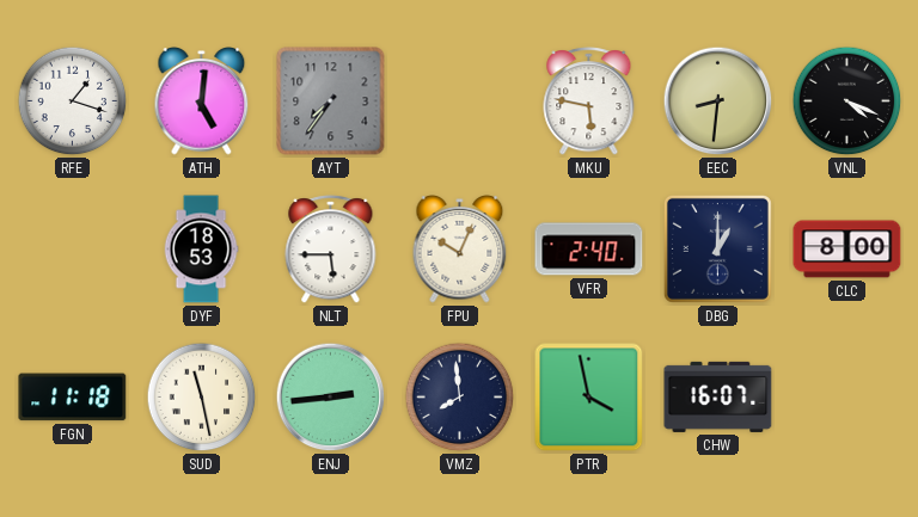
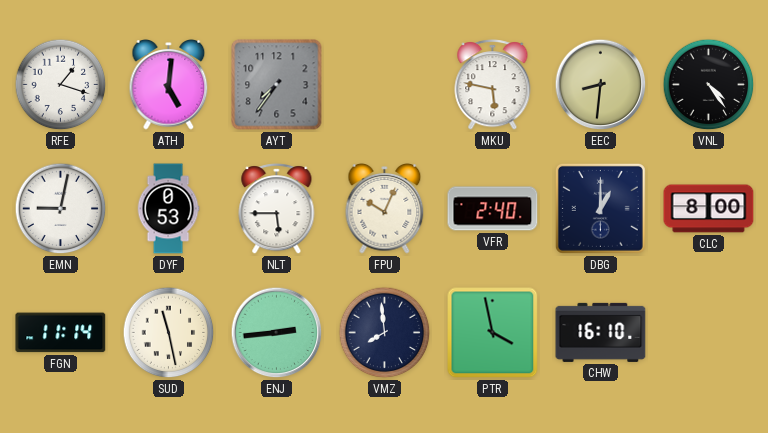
VNL: 4:19 -> 4:24 (709, 85)
EMN: none -> 9:02 (61, 209)
DYF: 18:53 -> 0:53 (168, 209)
FGN: 11:18 -> 11:14 (61, 333)
CHW: 16:07 -> 16:10 (601, 332)
